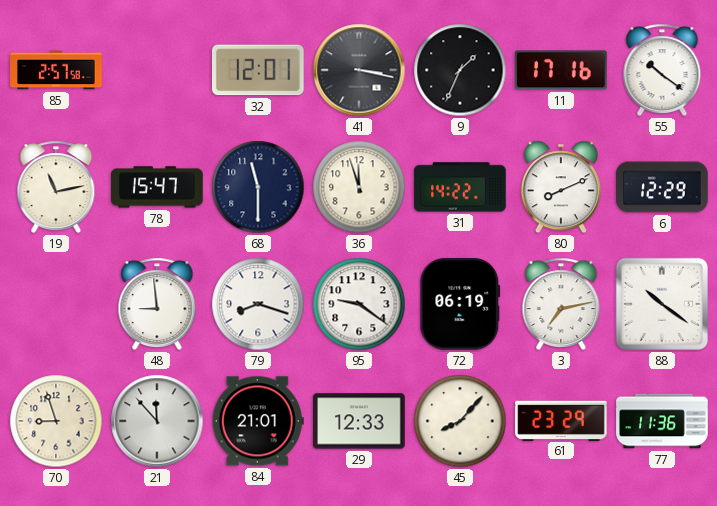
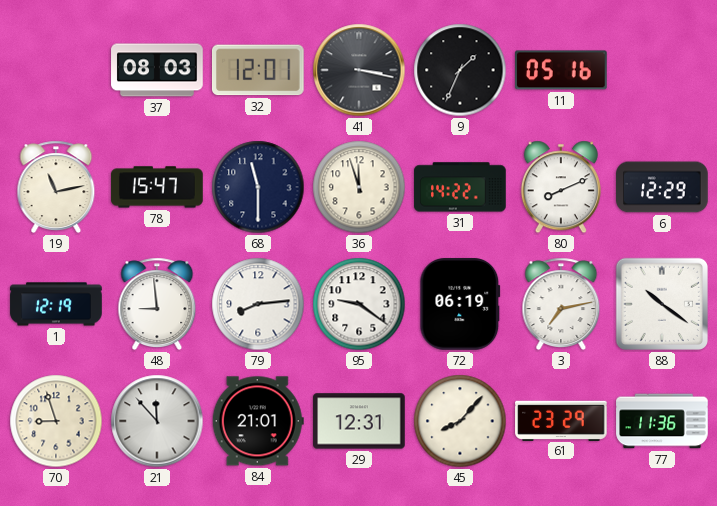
85: 2:57 -> none (56, 70)
37: none -> 08:03 (157, 70)
11: 17:16 -> 05:16 (562, 70)
55: 10:21 -> none (662, 70)
1: none -> 12:19 (56, 304)
79: 8:18 -> 8:14 (258, 304)
29: 12:33 -> 12:31 (359, 421)
